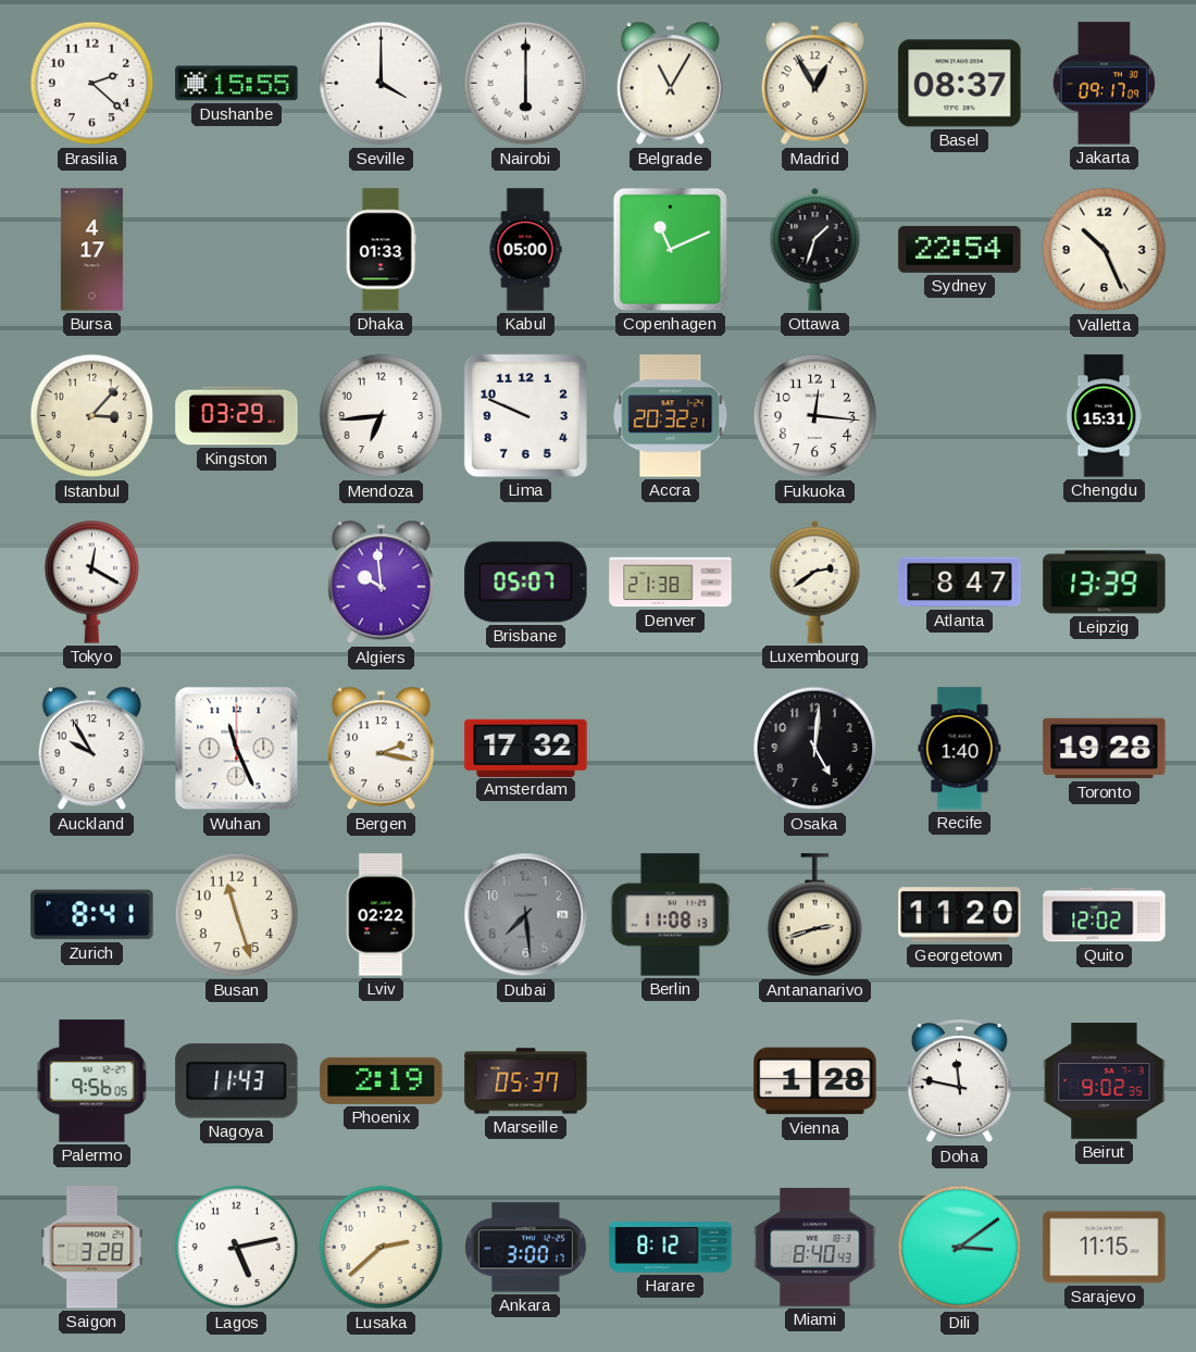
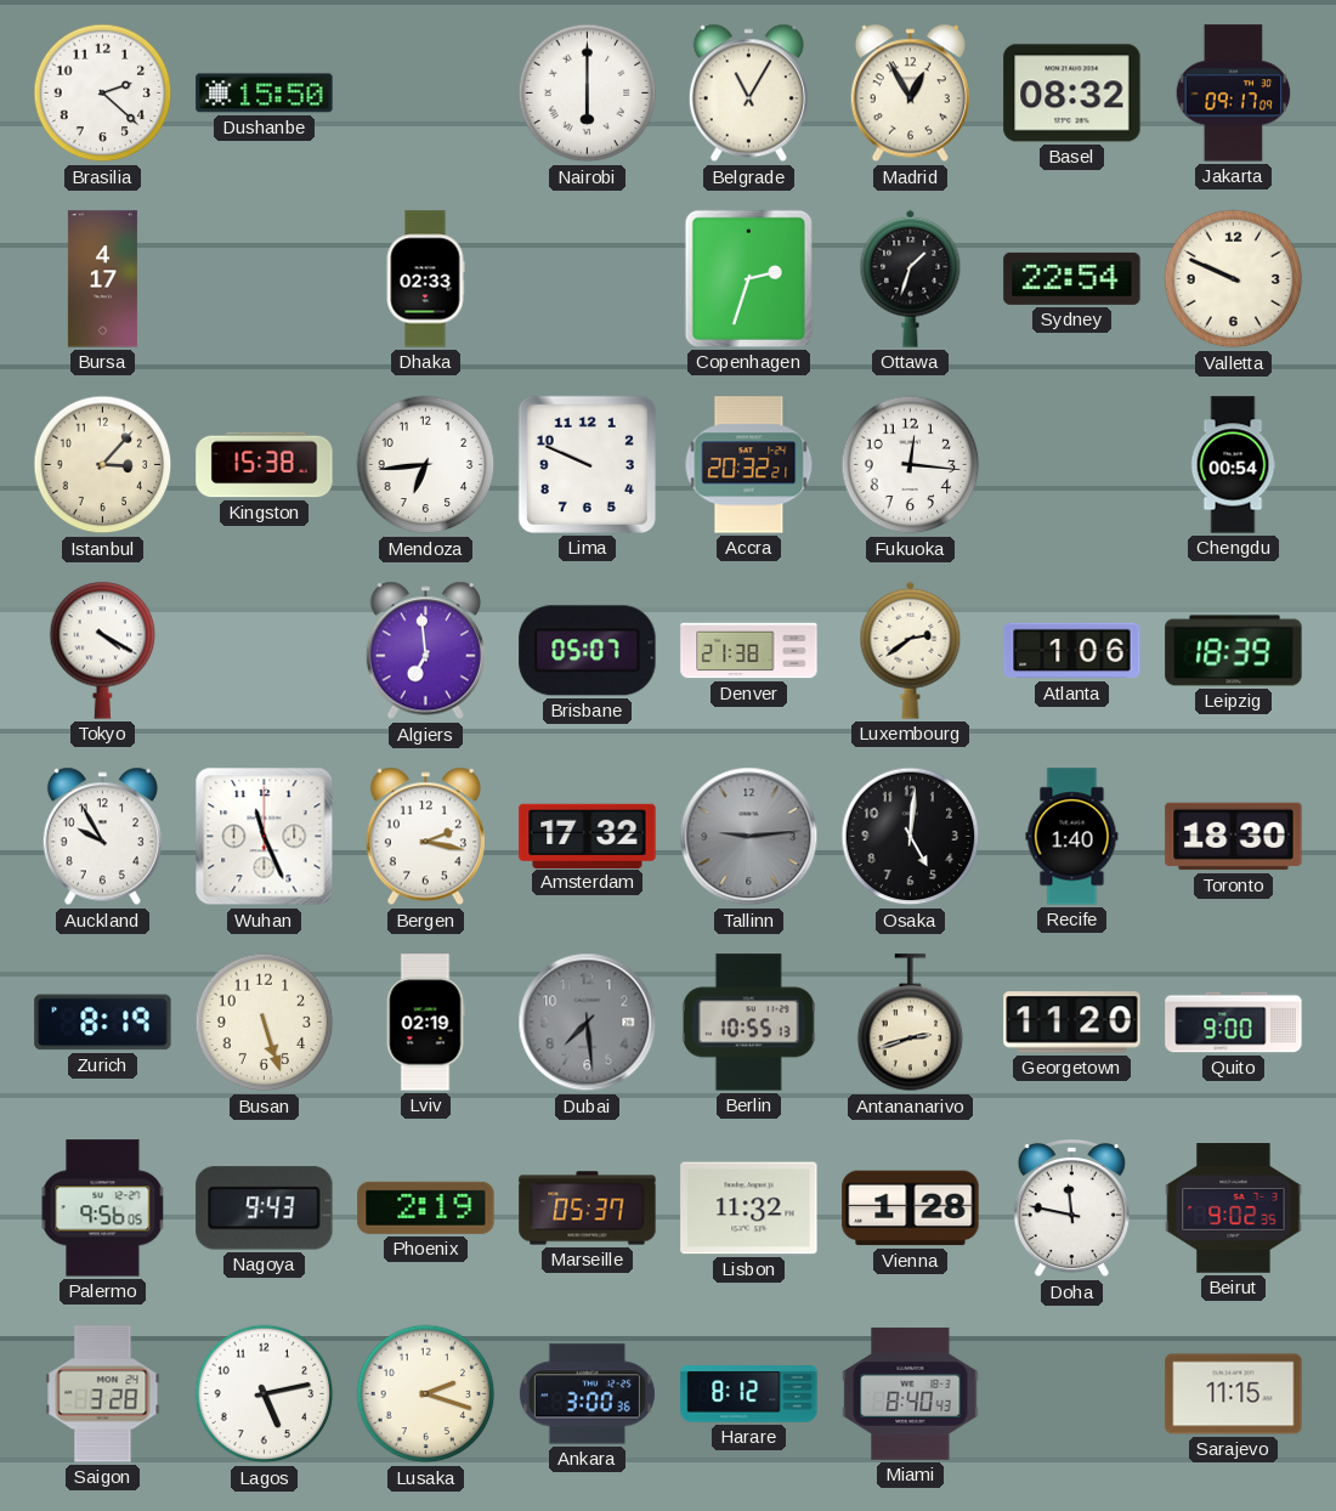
Dushanbe: 15:55 -> 15:50 (265, 94)
Seville: 4:00 -> none (382, 84)
Basel: 08:37 -> 08:32 (1072, 94)
Dhaka: 01:33 -> 02:33 (425, 279)
Kabul: 05:00 -> none (525, 250)
Copenhagen: 11:11 -> 2:33 (748, 278)
Valletta: 10:26 -> 9:49 (1234, 279)
Kingston: 03:29 -> 15:38 (265, 465)
Chengdu: 15:31 -> 00:54 (1233, 465)
Tokyo: 12:20 -> 4:20 (103, 650)
Algiers: 9:59 -> 6:59 (425, 651)
Atlanta: 8:47 -> 1:06 (1072, 651)
Leipzig: 13:39 -> 18:39 (1234, 651)
Tallinn: none -> 9:14 (749, 837)
Toronto: 19:28 -> 18:30 (1234, 837)
Zurich: 8:41 -> 8:19 (103, 1023)
Busan: 11:27 -> 5:27 (265, 1023)
Lviv: 02:22 -> 02:19 (425, 1023)
Berlin: 11:08 -> 10:55 (748, 1023)
Quito: 12:02 -> 9:00 (1234, 1023)
Nagoya: 11:43 -> 9:43 (265, 1209)
Lisbon: none -> 11:32 (749, 1209)
Lusaka: 2:38 -> 2:18 (426, 1394)
Ankara: 3:00:17 -> 3:00:36 (587, 1394)
Dili: 3:09 -> none (960, 1248)
